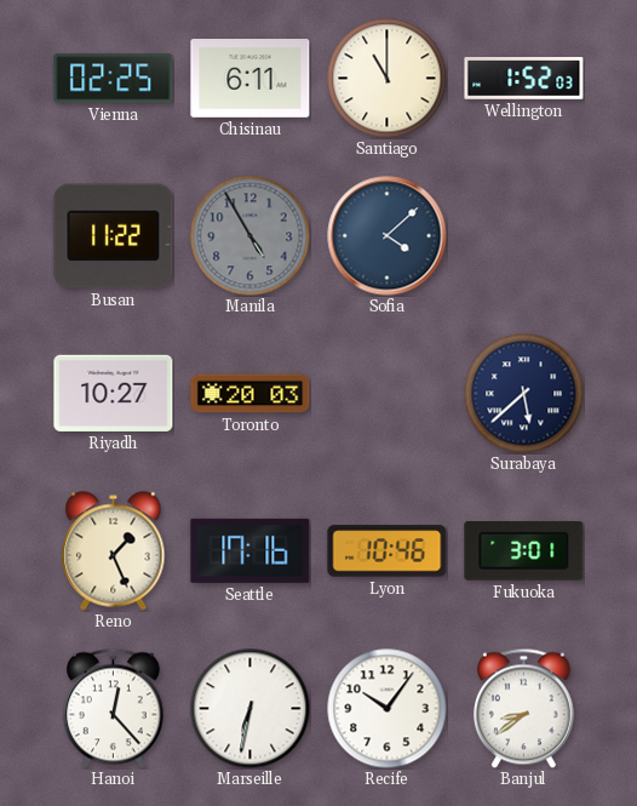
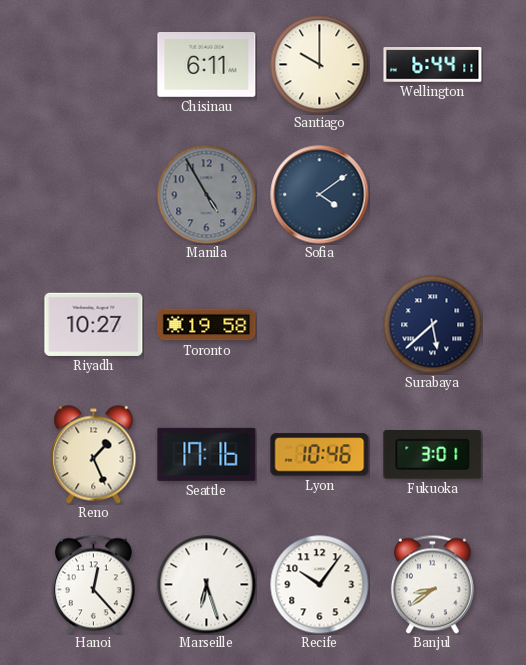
Vienna: 02:25 -> none (114, 79)
Santiago: 11:00 -> 10:00 (320, 65)
Wellington: 1:52 -> 6:44 (433, 65)
Busan: 11:22 -> none (114, 236)
Sofia: 4:08 -> 4:09 (320, 195)
Toronto: 20:03 -> 19:58 (207, 325)
Marseille: 6:32 -> 6:27 (207, 585)
